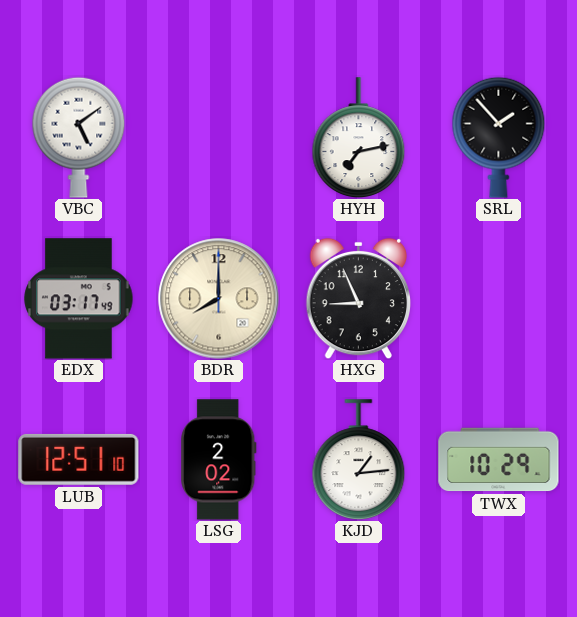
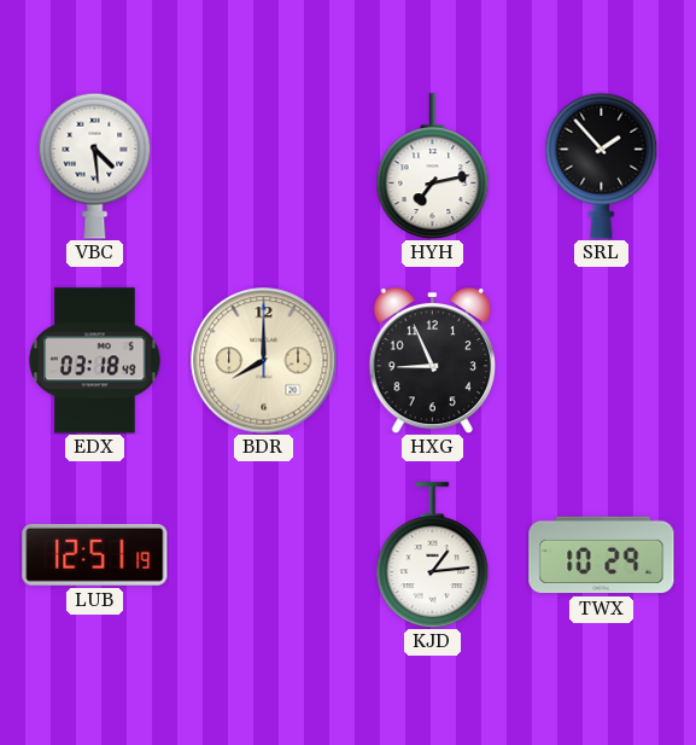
VBC: 5:09 -> 4:29 (95, 165)
EDX: 03:17 -> 03:18 (95, 361)
LUB: 12:51:10 -> 12:51:19 (95, 554)
LSG: 2:02 -> none (219, 460)
